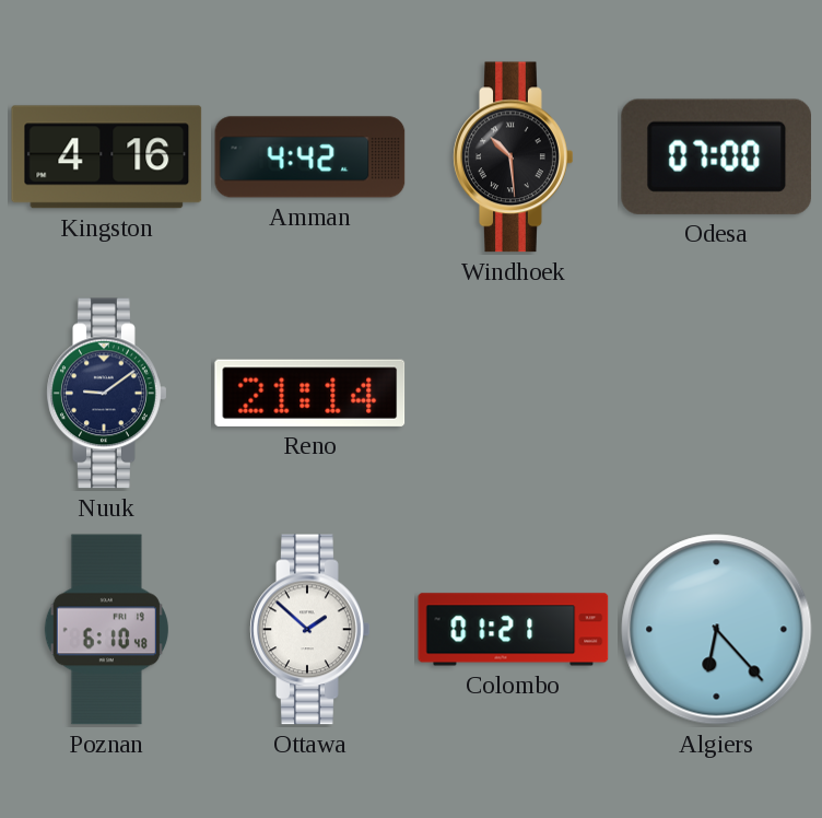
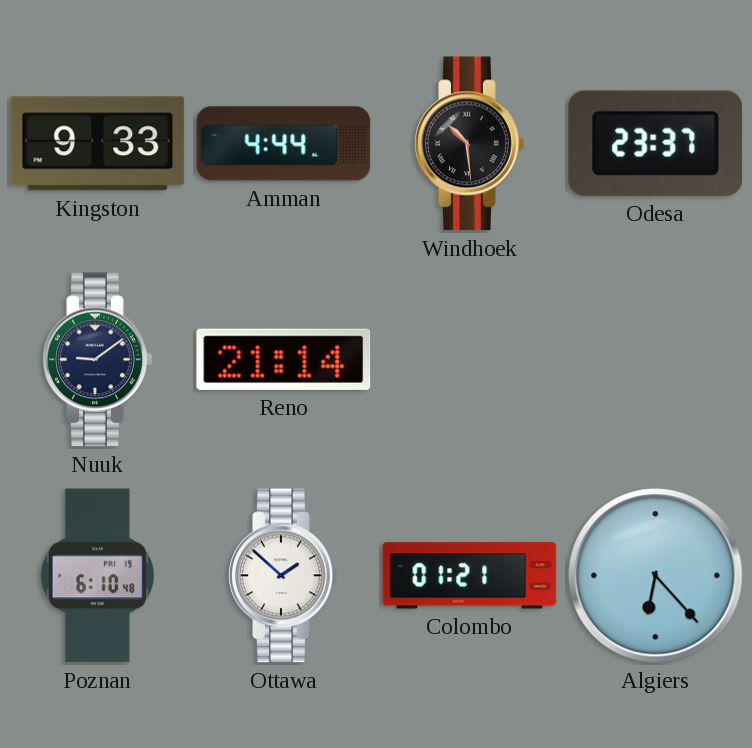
Kingston: 4:16 -> 9:33 (98, 144)
Amman: 4:42 -> 4:44 (284, 144)
Odesa: 07:00 -> 23:37 (655, 143)
